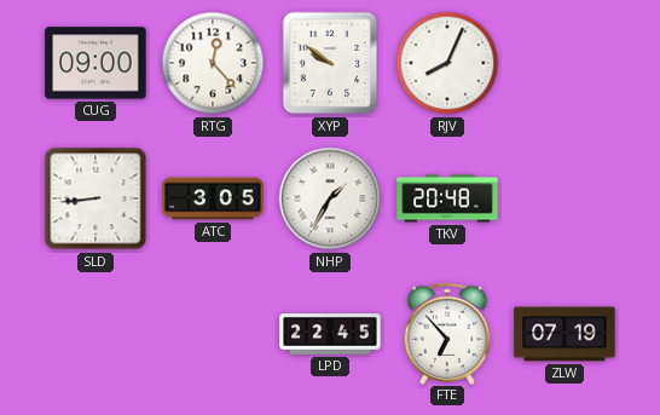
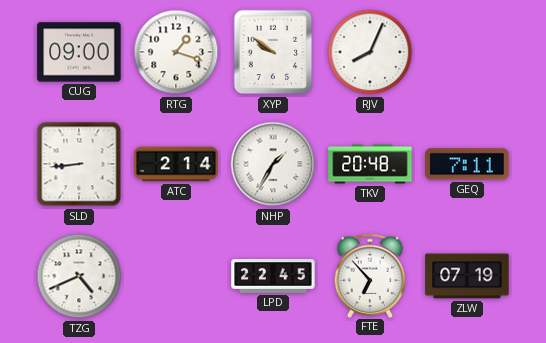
RTG: 12:23 -> 1:18 (176, 52)
ATC: 3:05 -> 2:14 (176, 164)
GEQ: none -> 7:11 (467, 164)
TZG: none -> 4:41 (79, 276)
